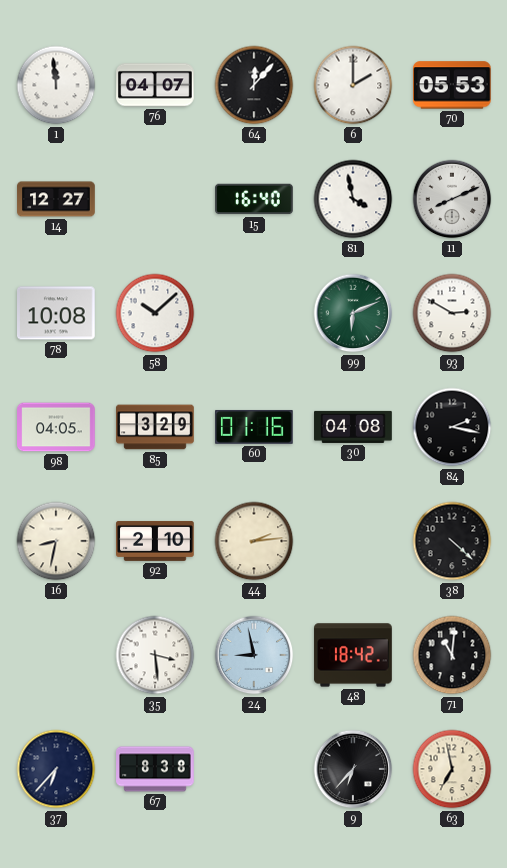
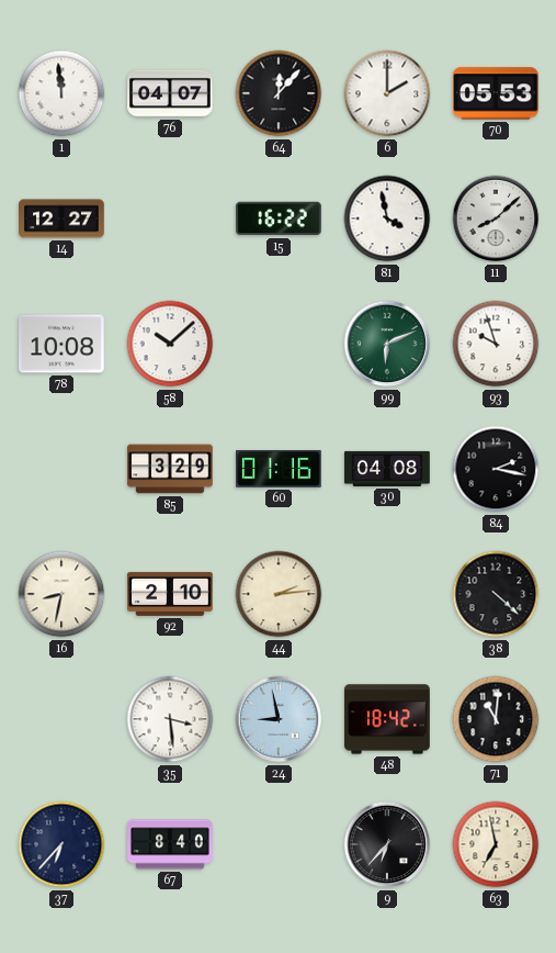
15: 16:40 -> 16:22 (279, 218)
11: 8:11 -> 8:08 (496, 218)
93: 2:50 -> 9:57 (496, 344)
98: 04:05 -> none (56, 427)
67: 8:38 -> 8:40 (170, 844)
